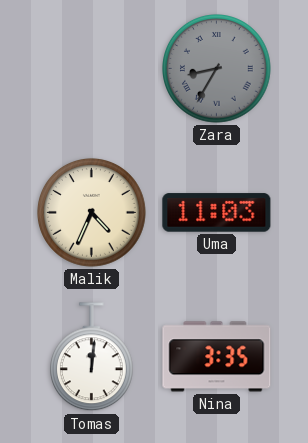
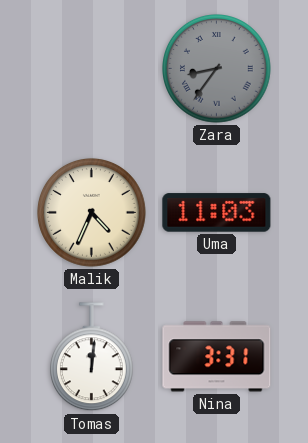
Zara: 8:35 -> 8:36 (217, 69)
Nina: 3:35 -> 3:31 (217, 357)
